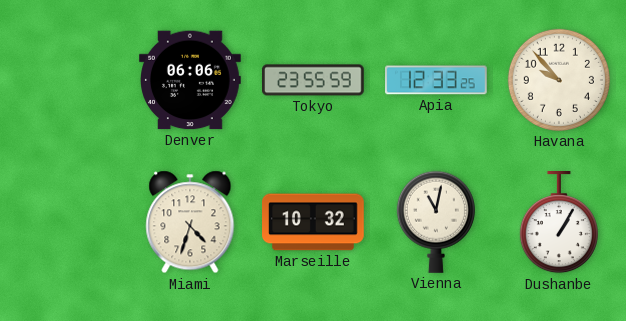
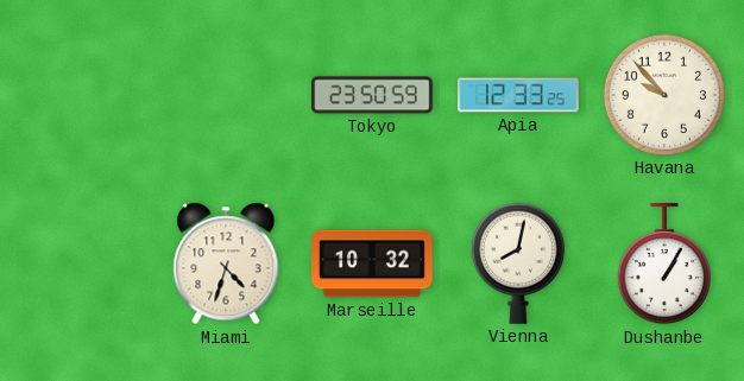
Denver: 06:06 -> none (191, 80)
Tokyo: 23:55 -> 23:50 (373, 95)
Vienna: 11:02 -> 8:02 (518, 263)
